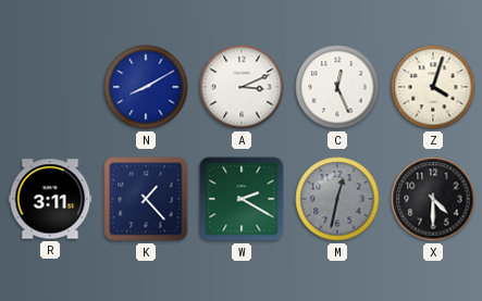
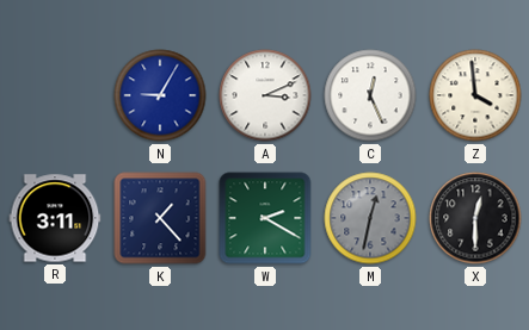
N: 8:10 -> 9:05 (160, 95)
Z: 4:03 -> 3:59 (475, 95)
X: 4:30 -> 12:30 (475, 218)
